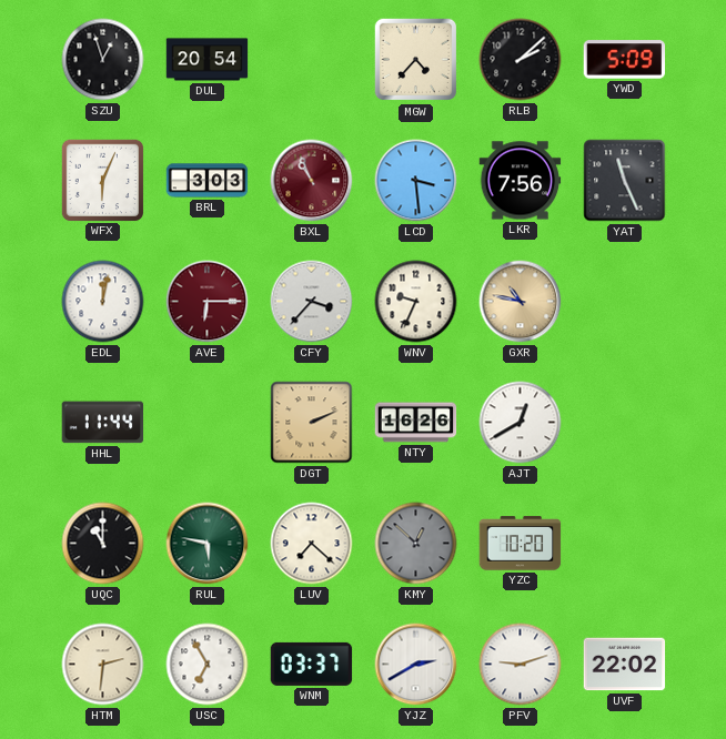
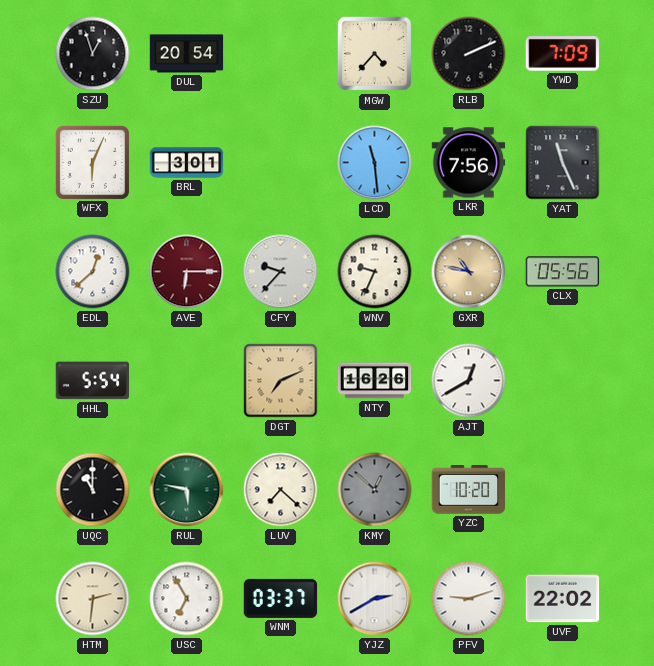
RLB: 2:08 -> 2:11 (469, 54)
YWD: 5:09 -> 7:09 (563, 54)
BRL: 3:03 -> 3:01 (187, 163)
BXL: 10:56 -> none (312, 181)
LCD: 3:29 -> 11:29 (375, 163)
EDL: 12:02 -> 12:38 (93, 272)
CFY: 3:37 -> 9:37 (281, 272)
CLX: none -> 05:56 (563, 272)
HHL: 11:44 -> 5:54 (93, 381)
DGT: 2:11 -> 7:11 (281, 381)
